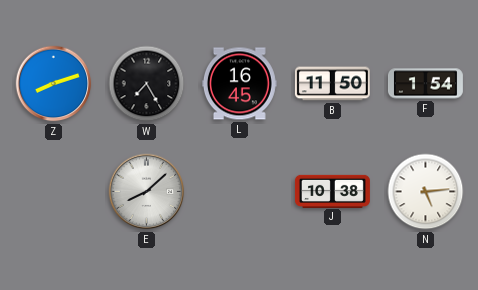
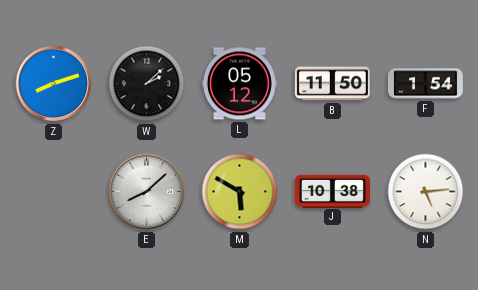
W: 7:25 -> 2:08 (147, 84)
L: 16:45 -> 05:12 (239, 84)
M: none -> 5:50 (240, 192)
